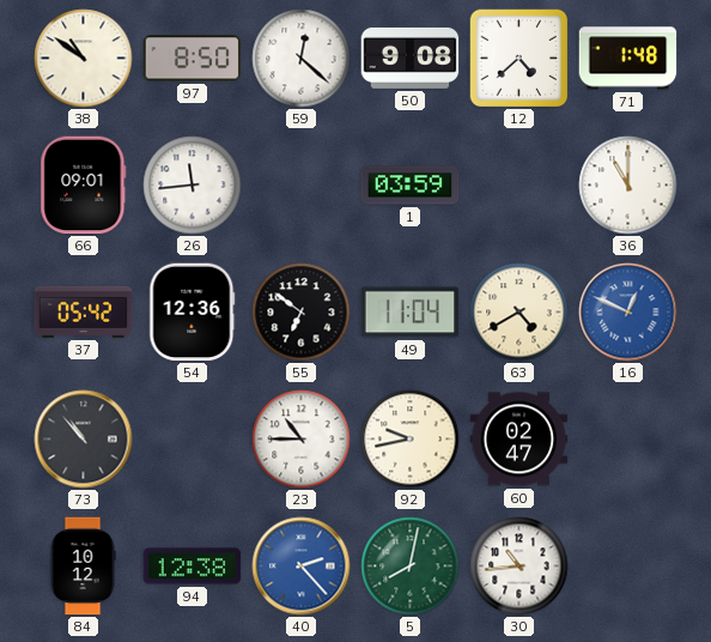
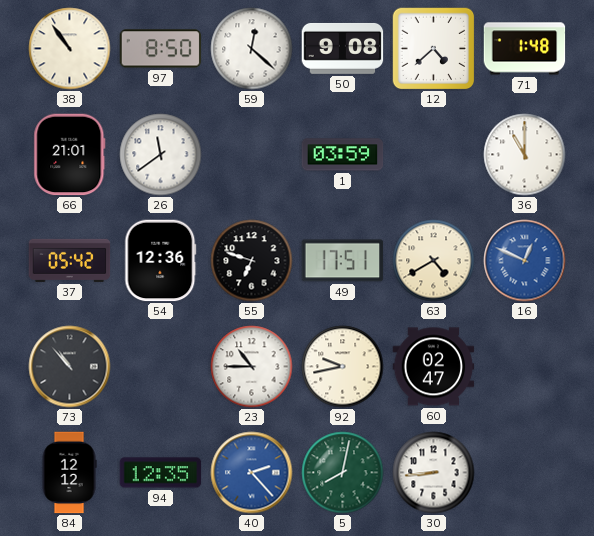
38: 10:51 -> 10:54 (70, 49)
66: 09:01 -> 21:01 (70, 155)
26: 11:44 -> 11:39 (161, 155)
55: 6:51 -> 6:48 (252, 261)
49: 11:04 -> 17:51 (343, 261)
84: 10:12 -> 12:12 (69, 473)
94: 12:38 -> 12:35 (161, 473)
30: 10:44 -> 8:44 (434, 473)
